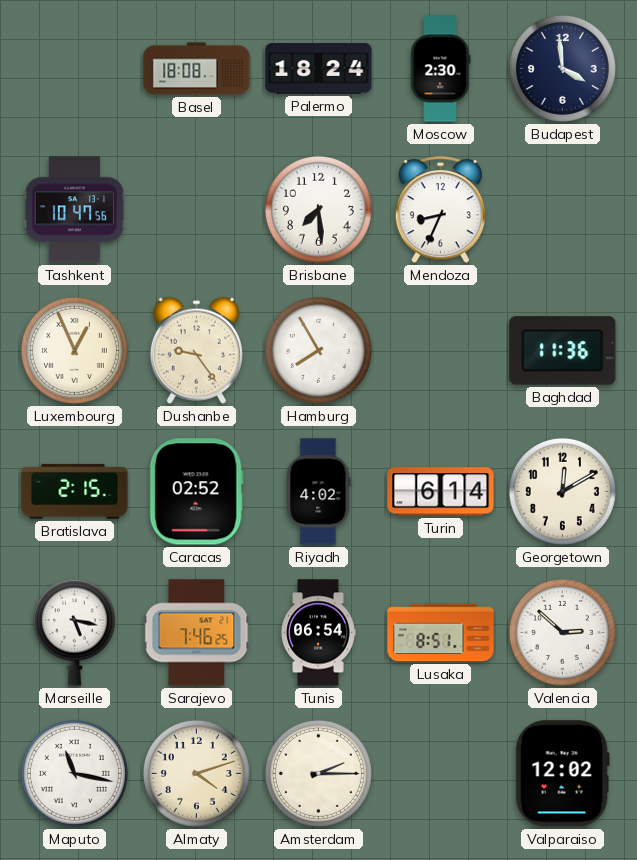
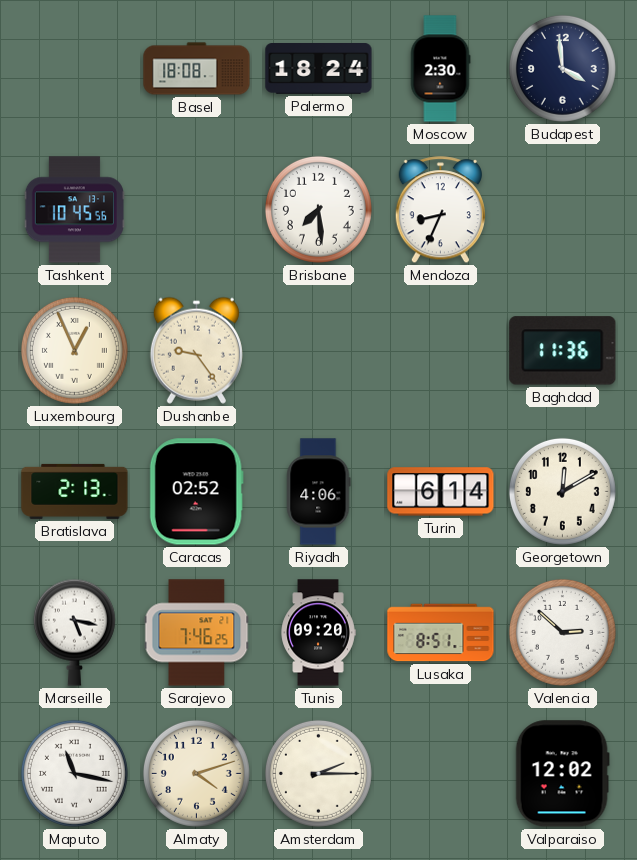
Tashkent: 10:47 -> 10:45 (74, 210)
Hamburg: 7:55 -> none (318, 350)
Bratislava: 2:15 -> 2:13 (75, 491)
Riyadh: 4:02 -> 4:06 (319, 492)
Tunis: 06:54 -> 09:20 (318, 633)
